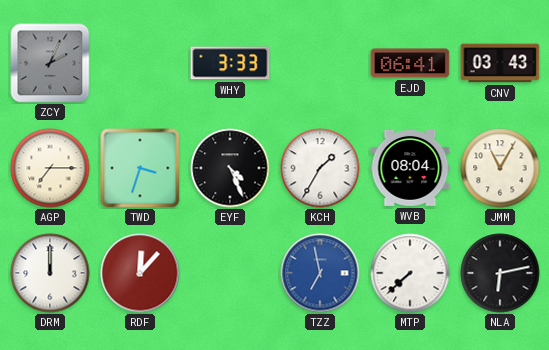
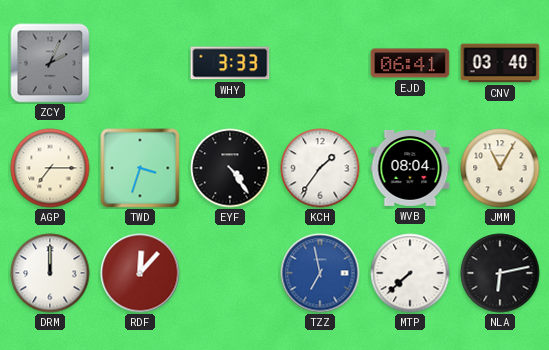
CNV: 03:43 -> 03:40 (500, 63)
EYF: 4:26 -> 4:24 (230, 168)
KCH: 1:35 -> 1:36 (320, 168)
